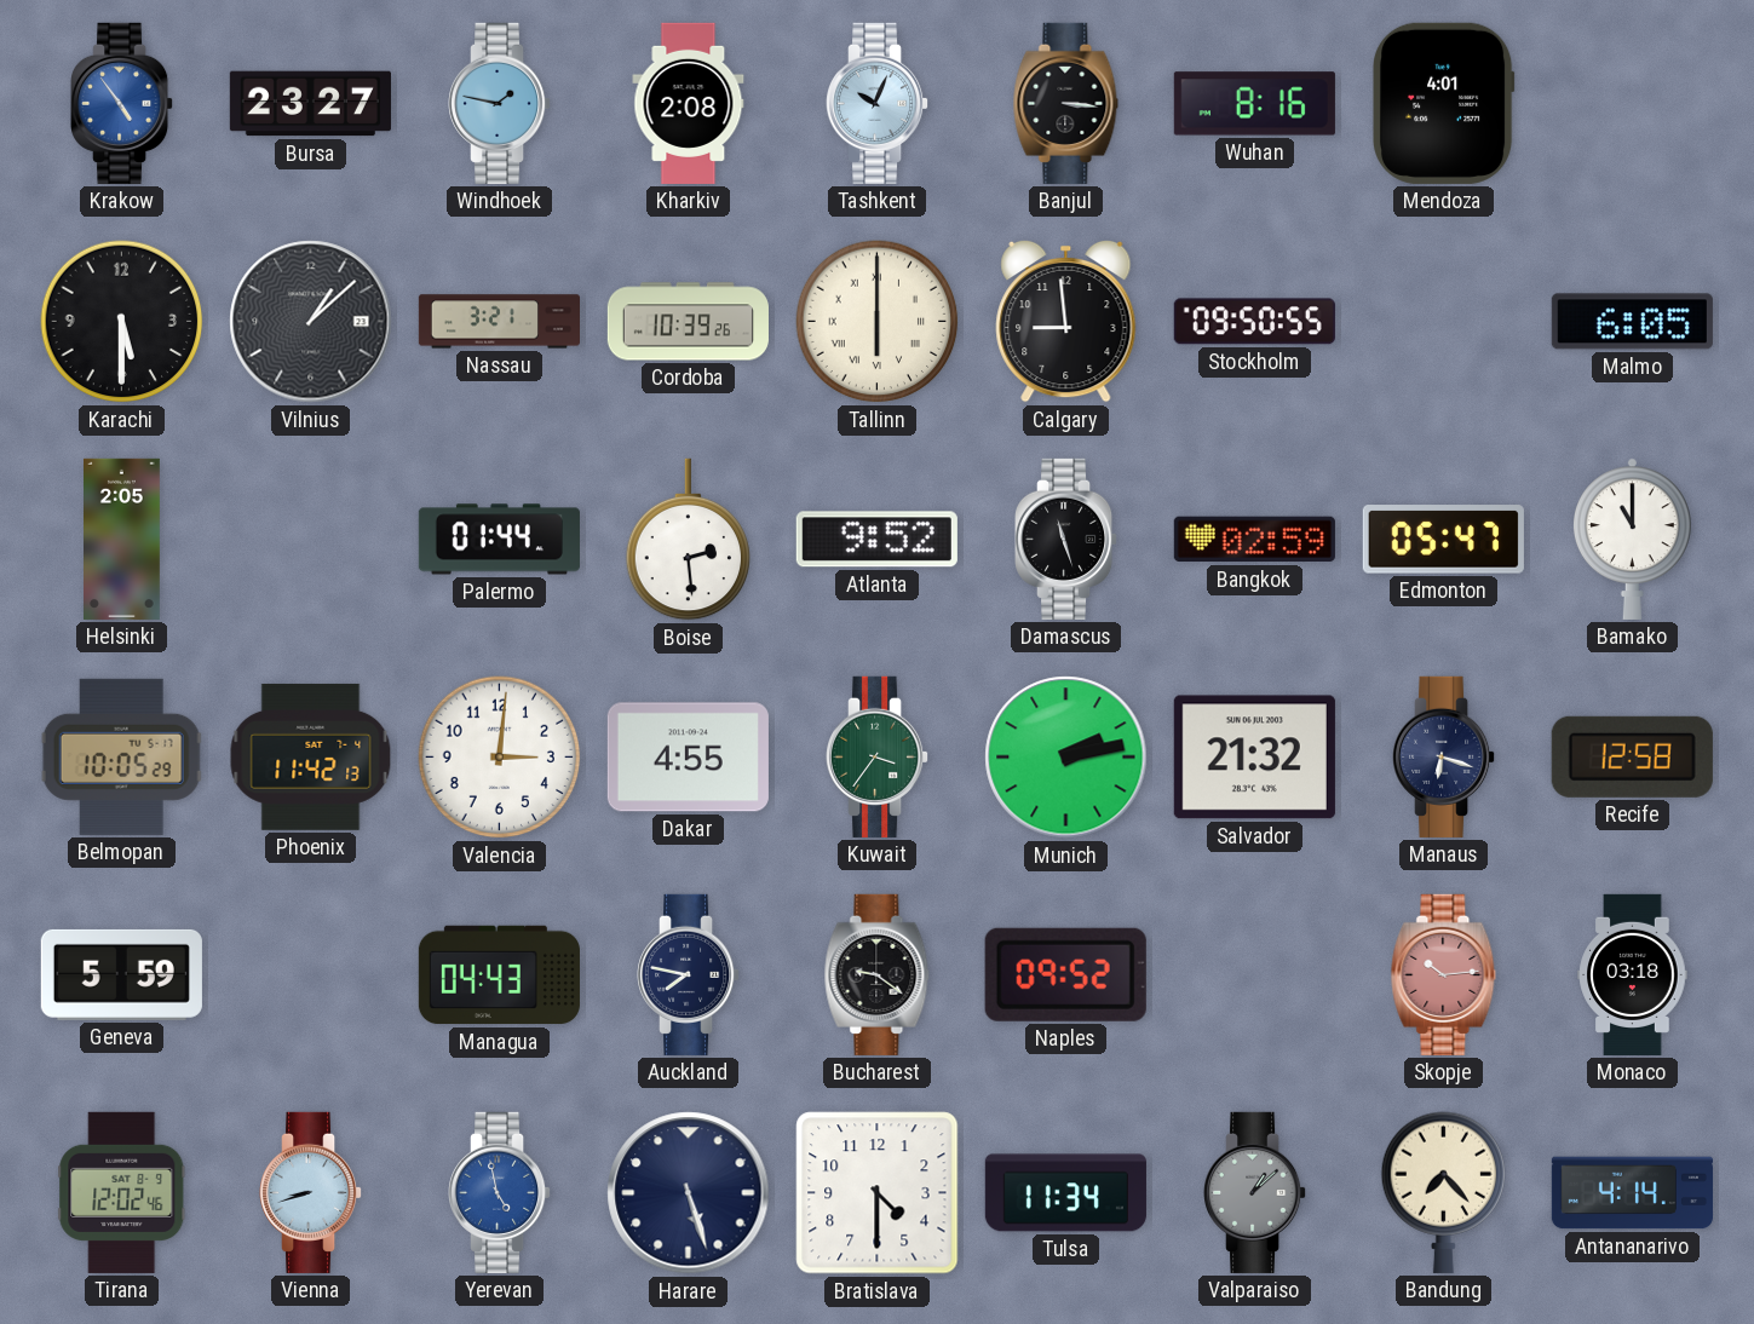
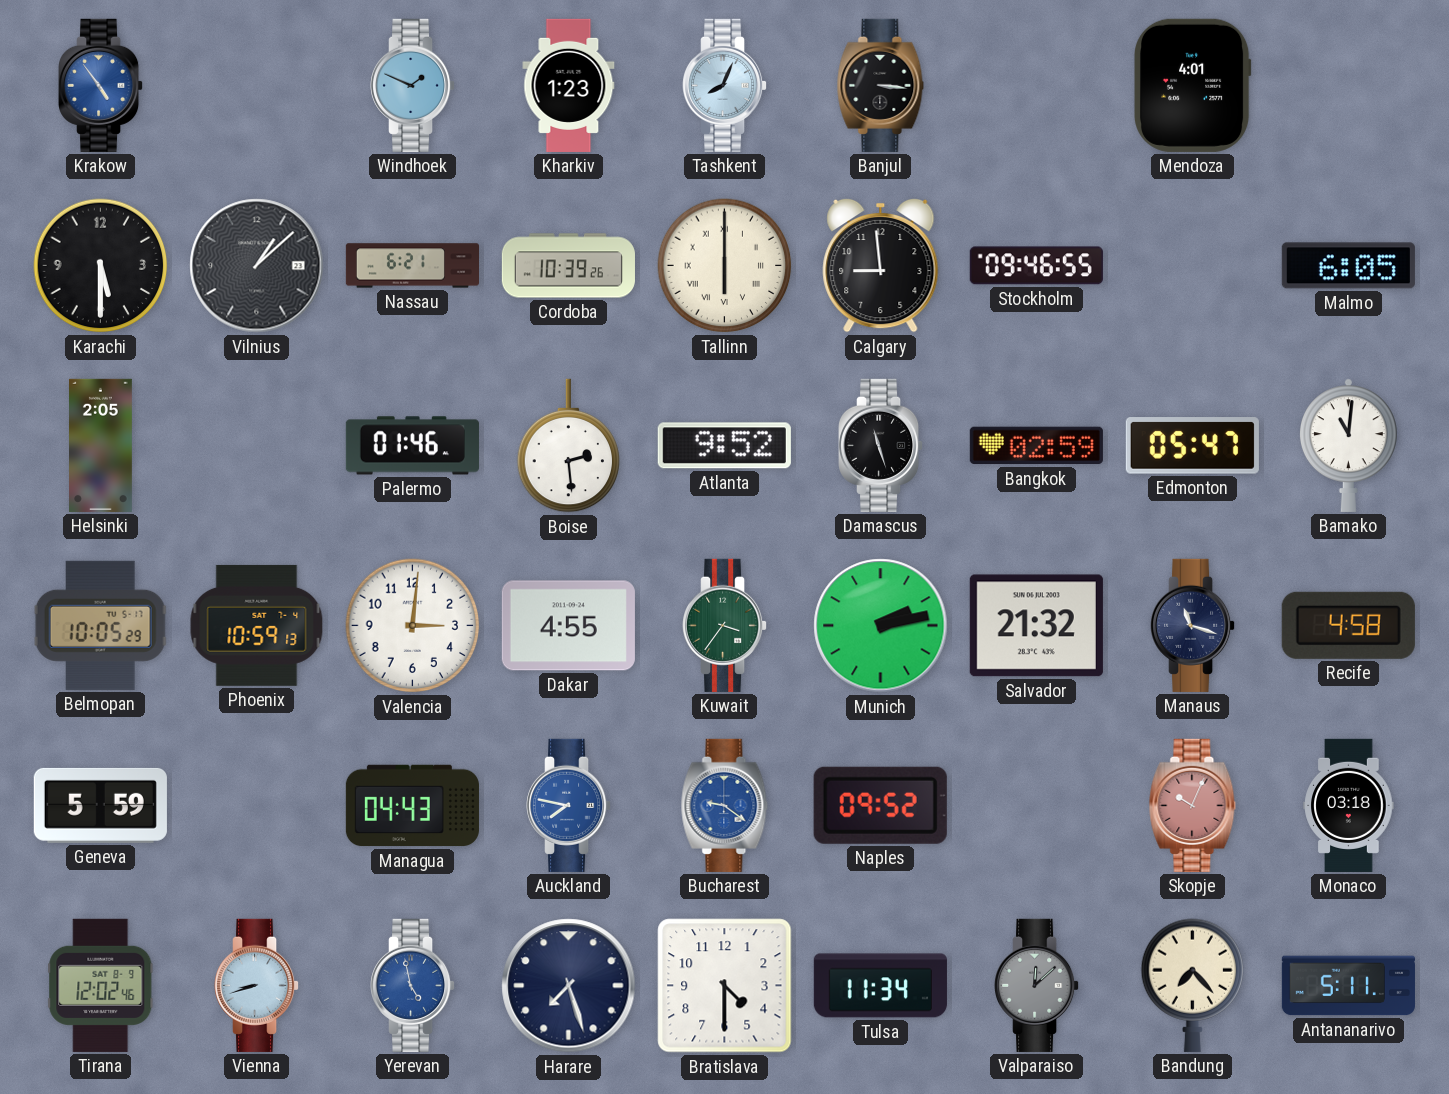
Bursa: 23:27 -> none (310, 104)
Windhoek: 1:47 -> 1:49 (414, 85)
Kharkiv: 2:08 -> 1:23 (569, 85)
Tashkent: 10:04 -> 8:04 (726, 85)
Wuhan: 8:16 -> none (1254, 104)
Nassau: 3:21 -> 6:21 (412, 266)
Stockholm: 09:50 -> 09:46 (1036, 266)
Palermo: 01:44 -> 01:46 (412, 446)
Bamako: 11:00 -> 11:01 (1348, 445)
Phoenix: 11:42 -> 10:59 (257, 625)
Manaus: 6:18 -> 11:18 (1194, 625)
Recife: 12:58 -> 4:58 (1348, 625)
Auckland dial: navy -> blue (570, 805)
Bucharest dial: black -> blue (725, 805)
Skopje: 10:14 -> 10:04 (1193, 805)
Harare: 5:27 -> 7:27 (569, 986)
Valparaiso: 1:08 -> 12:08 (1038, 985)
Antananarivo: 4:14 -> 5:11 (1348, 986)
